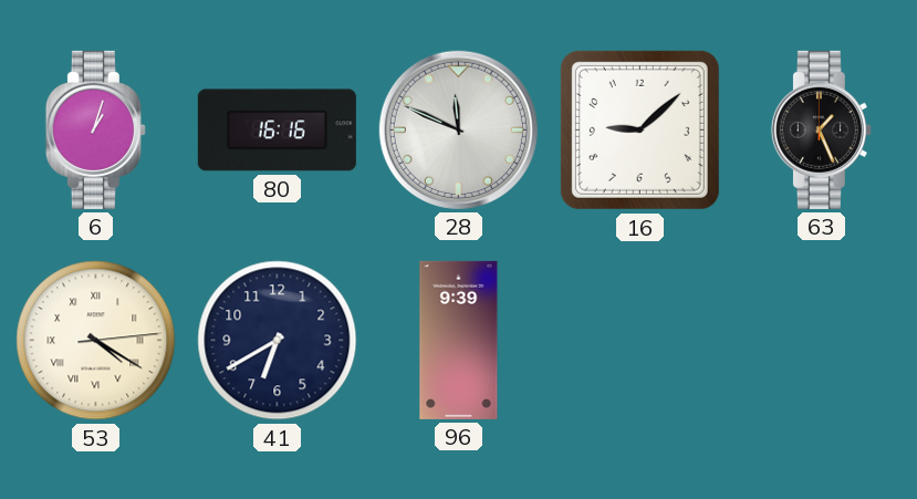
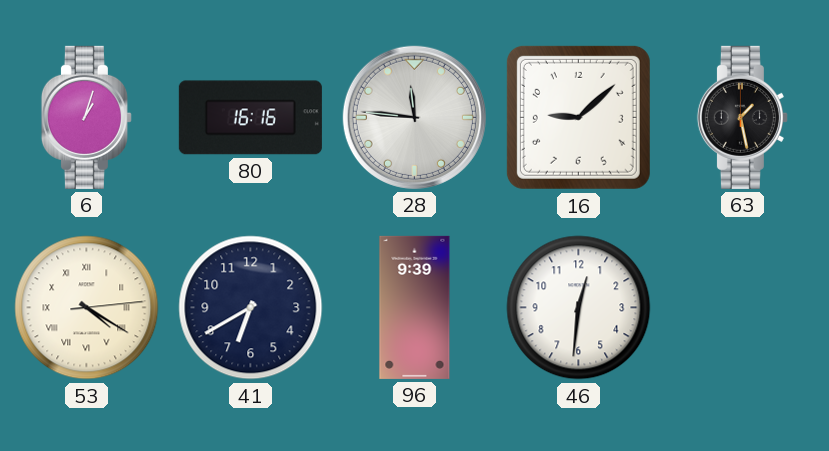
28: 11:49 -> 11:46 (414, 117)
63: 1:26 -> 1:28 (742, 117)
46: none -> 12:31 (579, 308)
